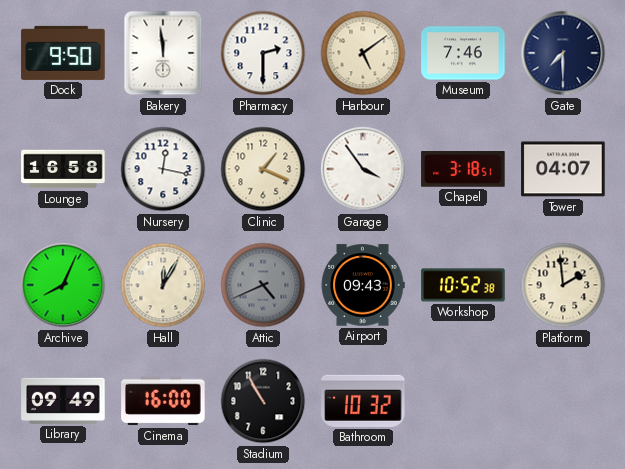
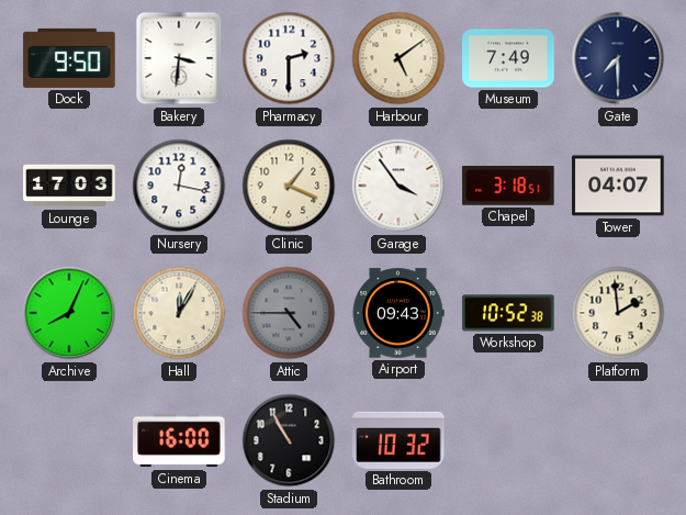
Bakery: 11:59 -> 3:31 (179, 58)
Museum: 7:46 -> 7:49 (508, 58)
Lounge: 16:58 -> 17:03 (69, 186)
Attic: 4:41 -> 4:45 (289, 313)
Library: 09:49 -> none (63, 401)
